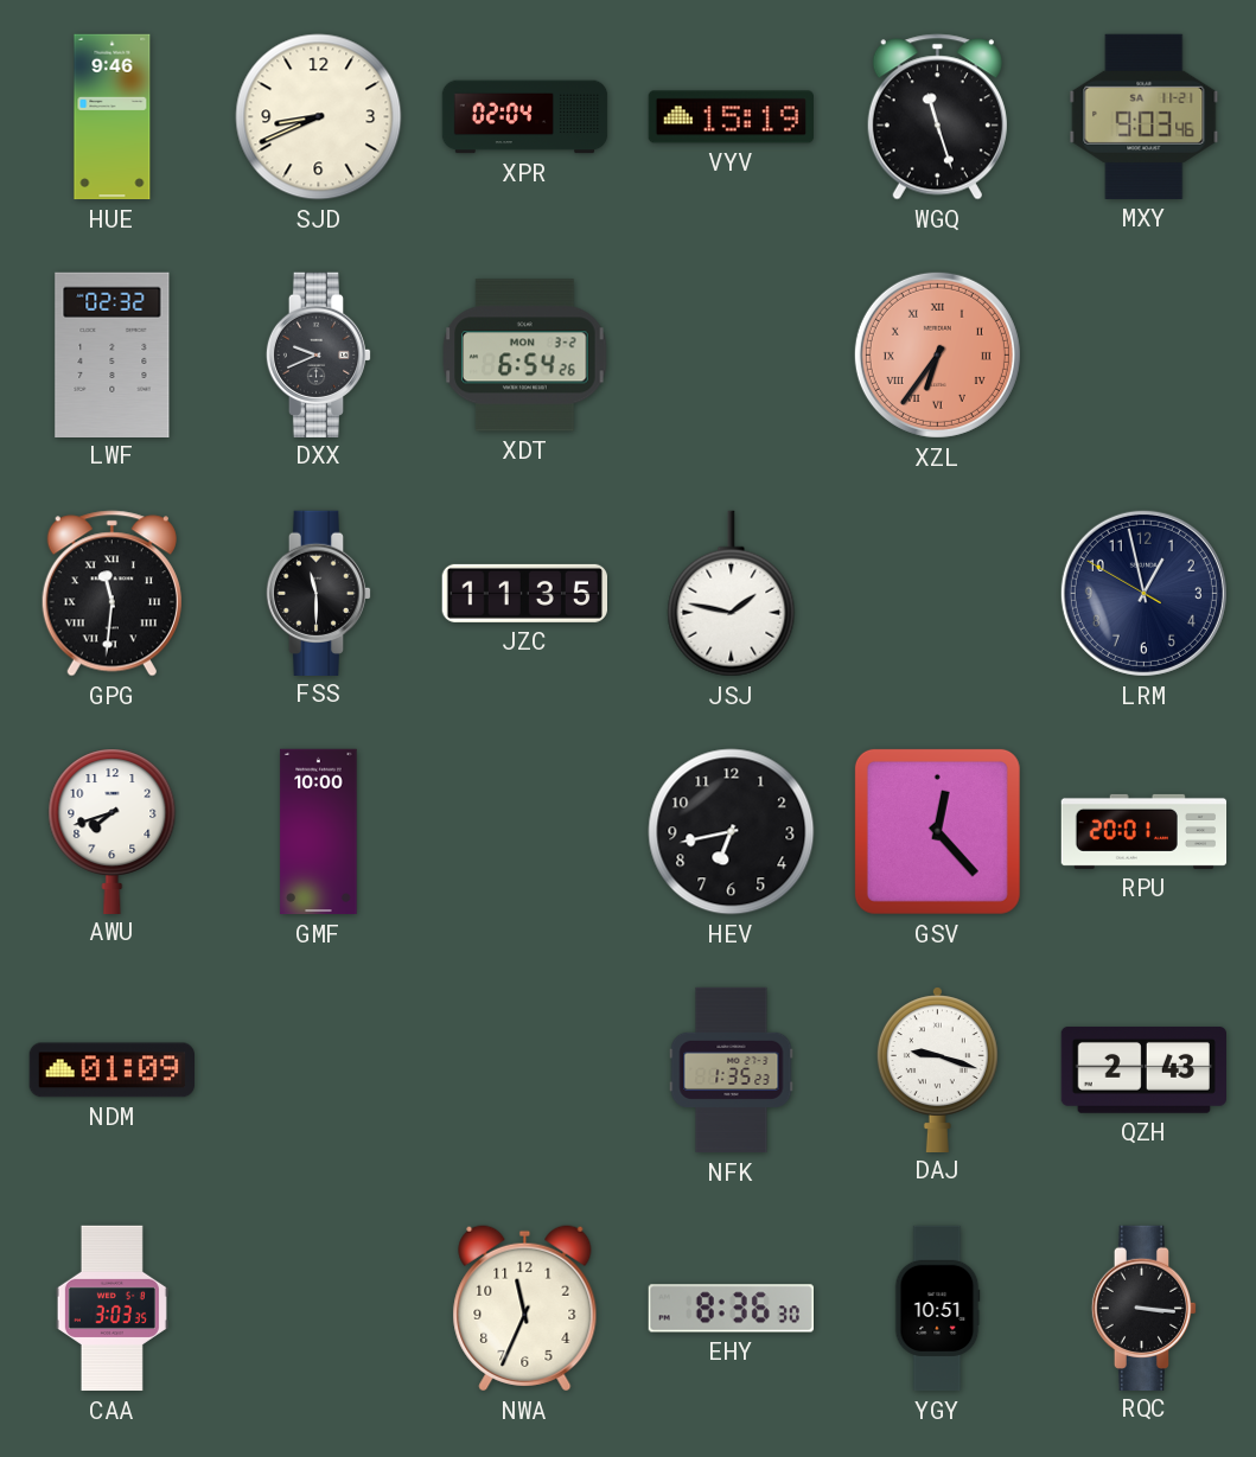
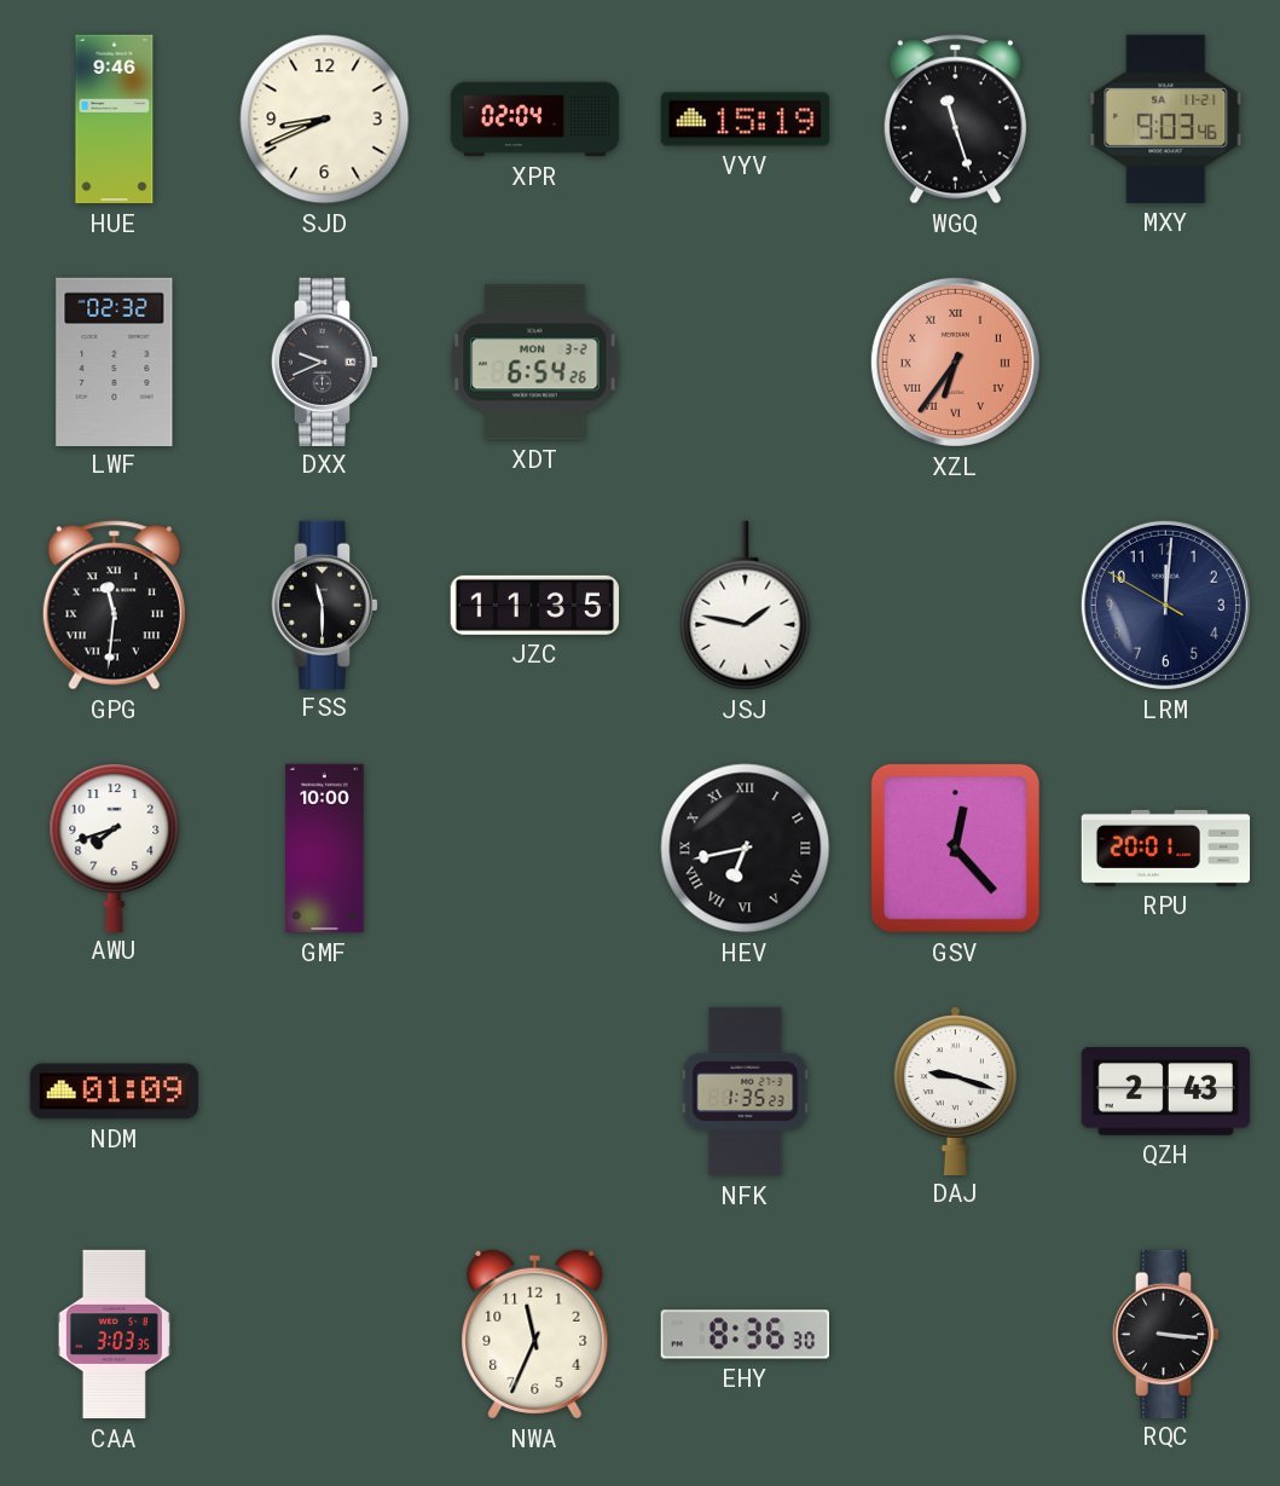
LRM: 12:57 -> 12:00 (1165, 605)
HEV numerals: Arabic -> Roman (746, 849)
YGY: 10:51 -> none (937, 1309)
